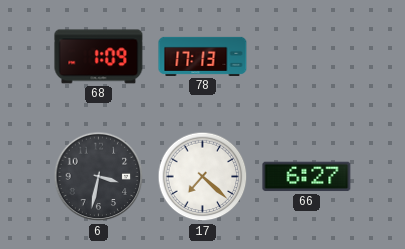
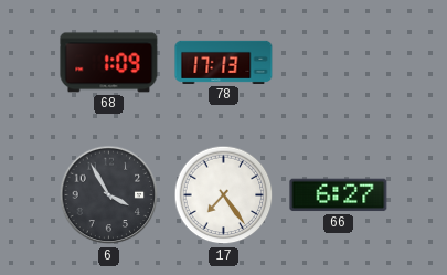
6: 3:32 -> 3:55 (109, 195)
17: 7:22 -> 7:24 (224, 195)
